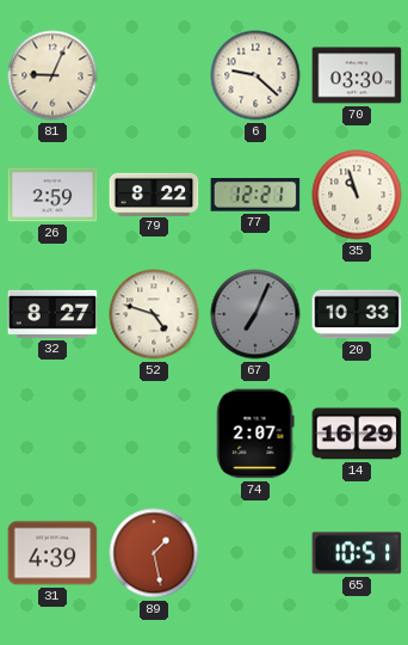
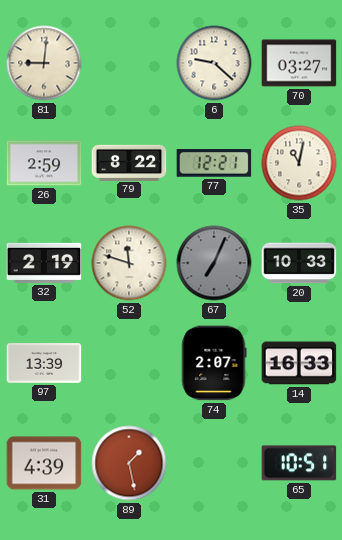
81: 9:04 -> 9:01 (44, 63)
70: 03:30 -> 03:27 (299, 63)
35: 10:57 -> 11:02 (299, 163)
32: 8:27 -> 2:19 (44, 263)
52: 4:48 -> 11:48 (129, 263)
97: none -> 13:39 (44, 363)
14: 16:29 -> 16:33 (299, 363)
